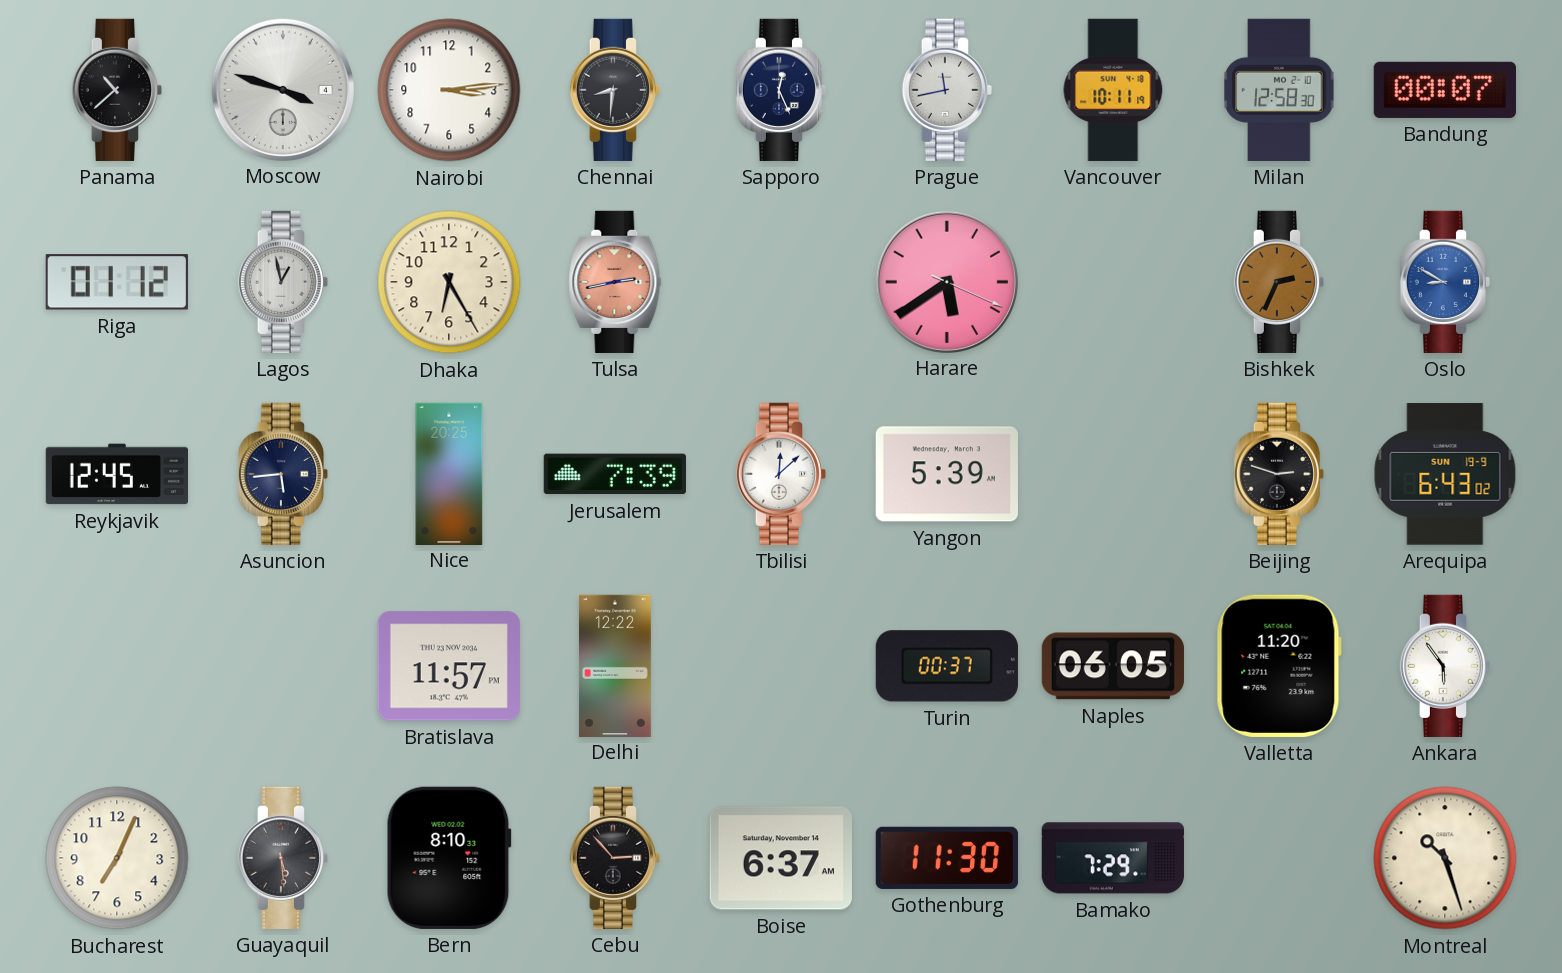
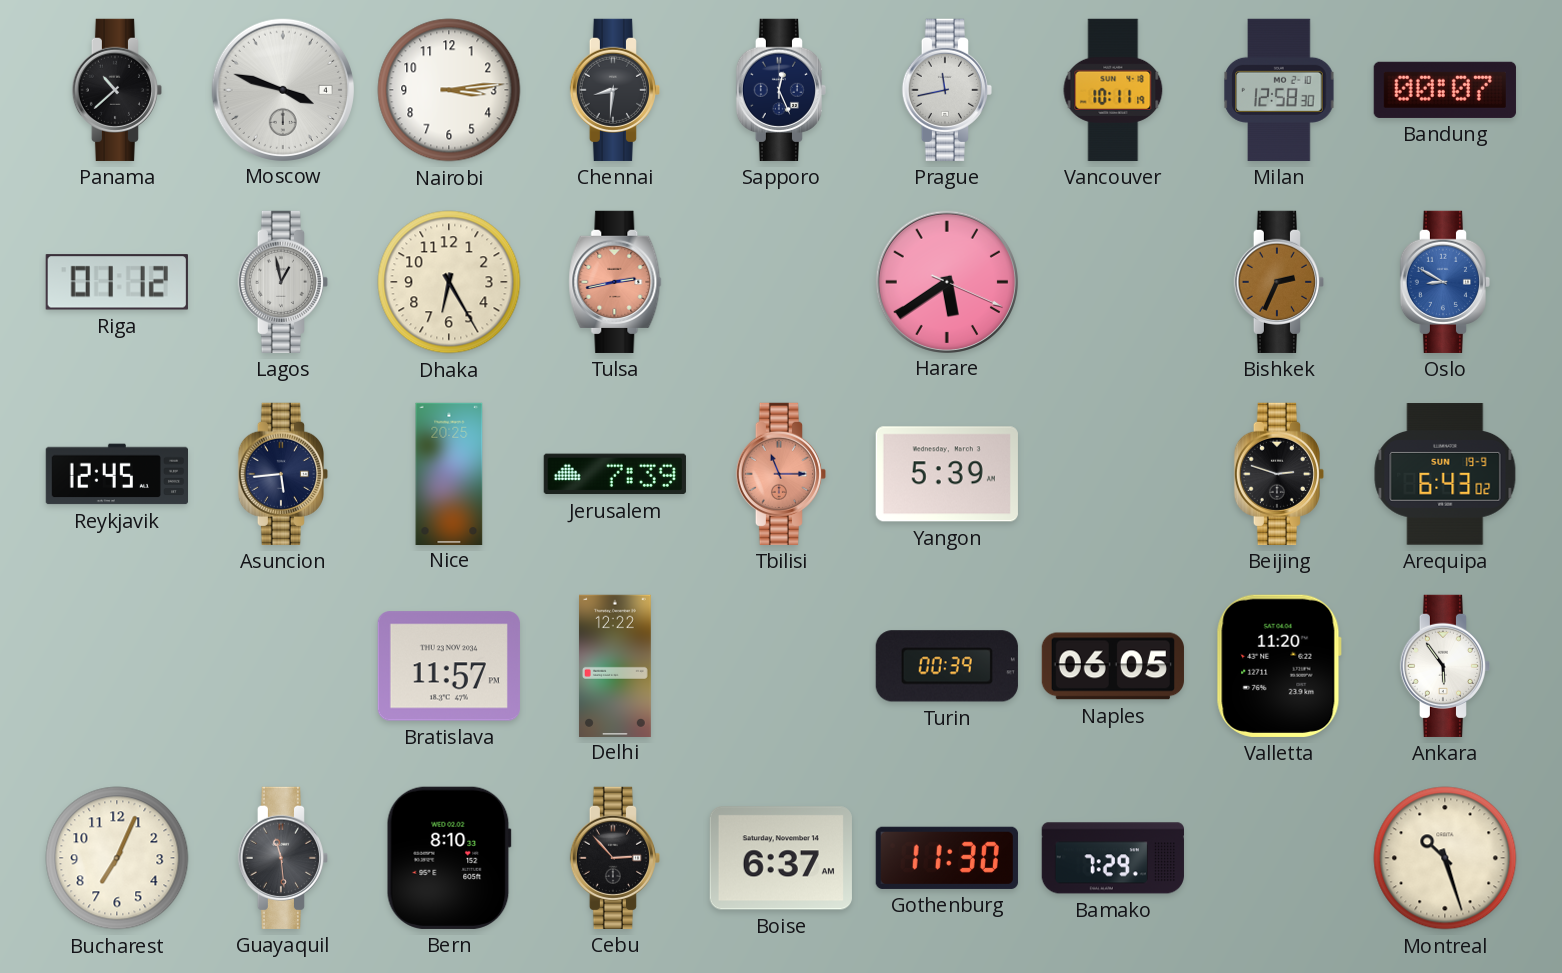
Tbilisi: 12:08 -> 11:15 (780, 474)
Tbilisi dial: white -> salmon (780, 474)
Turin: 00:37 -> 00:39 (947, 666)
Guayaquil: 5:29 -> 11:29 (282, 858)
